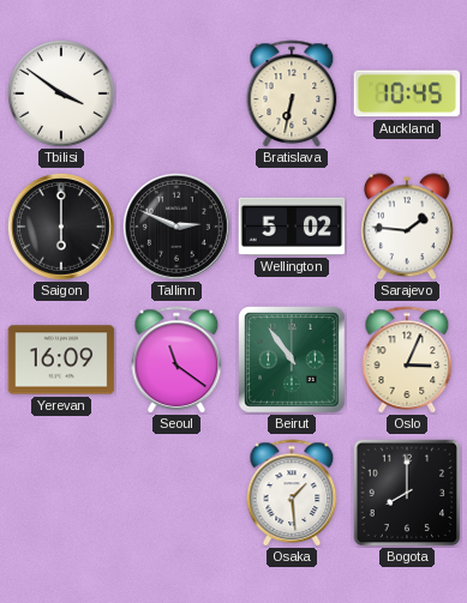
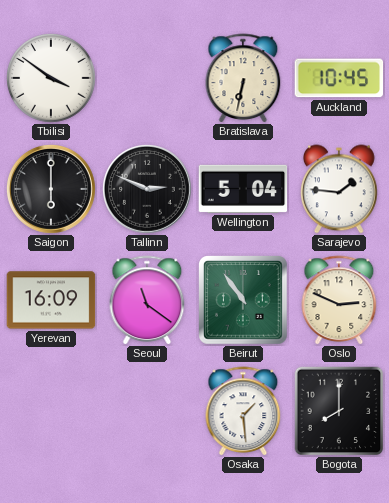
Wellington: 5:02 -> 5:04 (243, 189)
Oslo: 3:04 -> 2:49 (339, 300)
